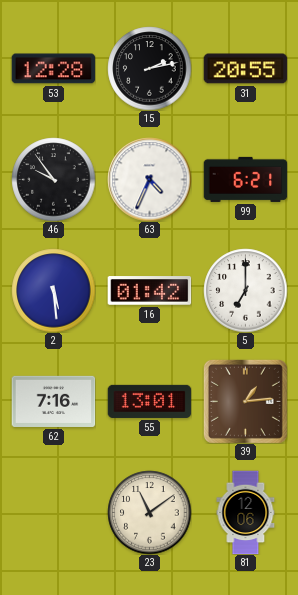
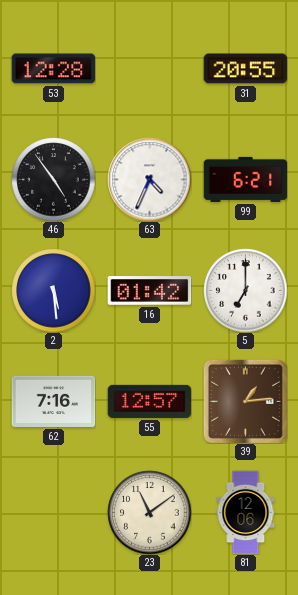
15: 2:13 -> none (149, 68)
46: 9:54 -> 4:54 (53, 179)
55: 13:01 -> 12:57 (149, 401)
